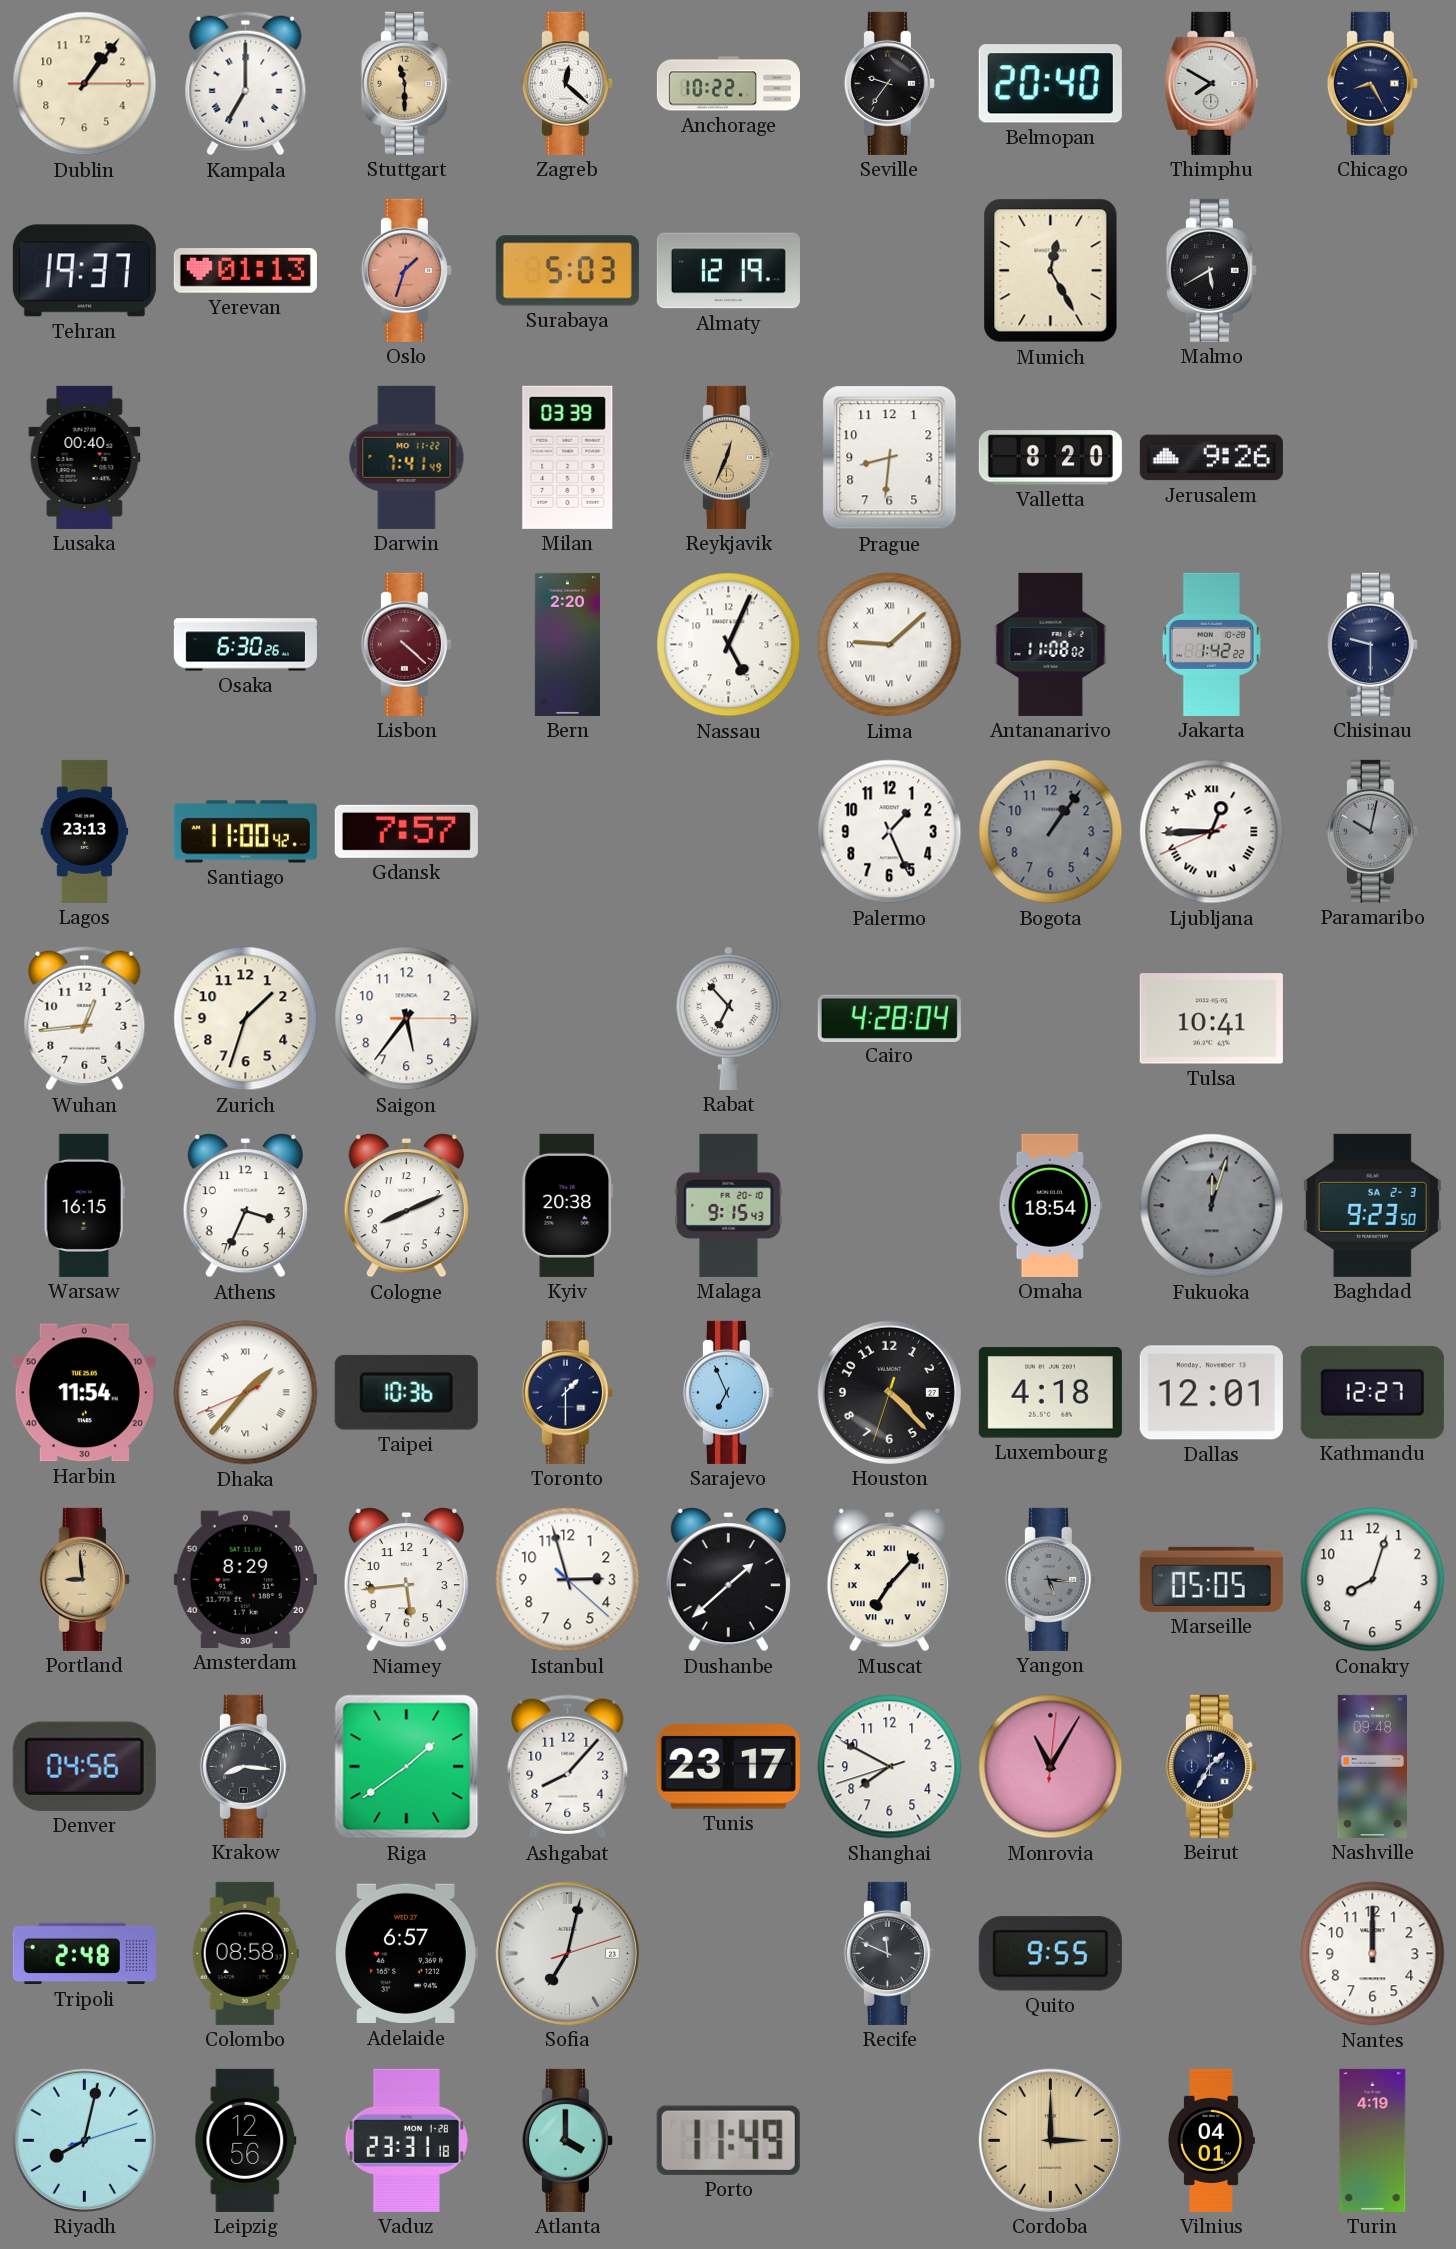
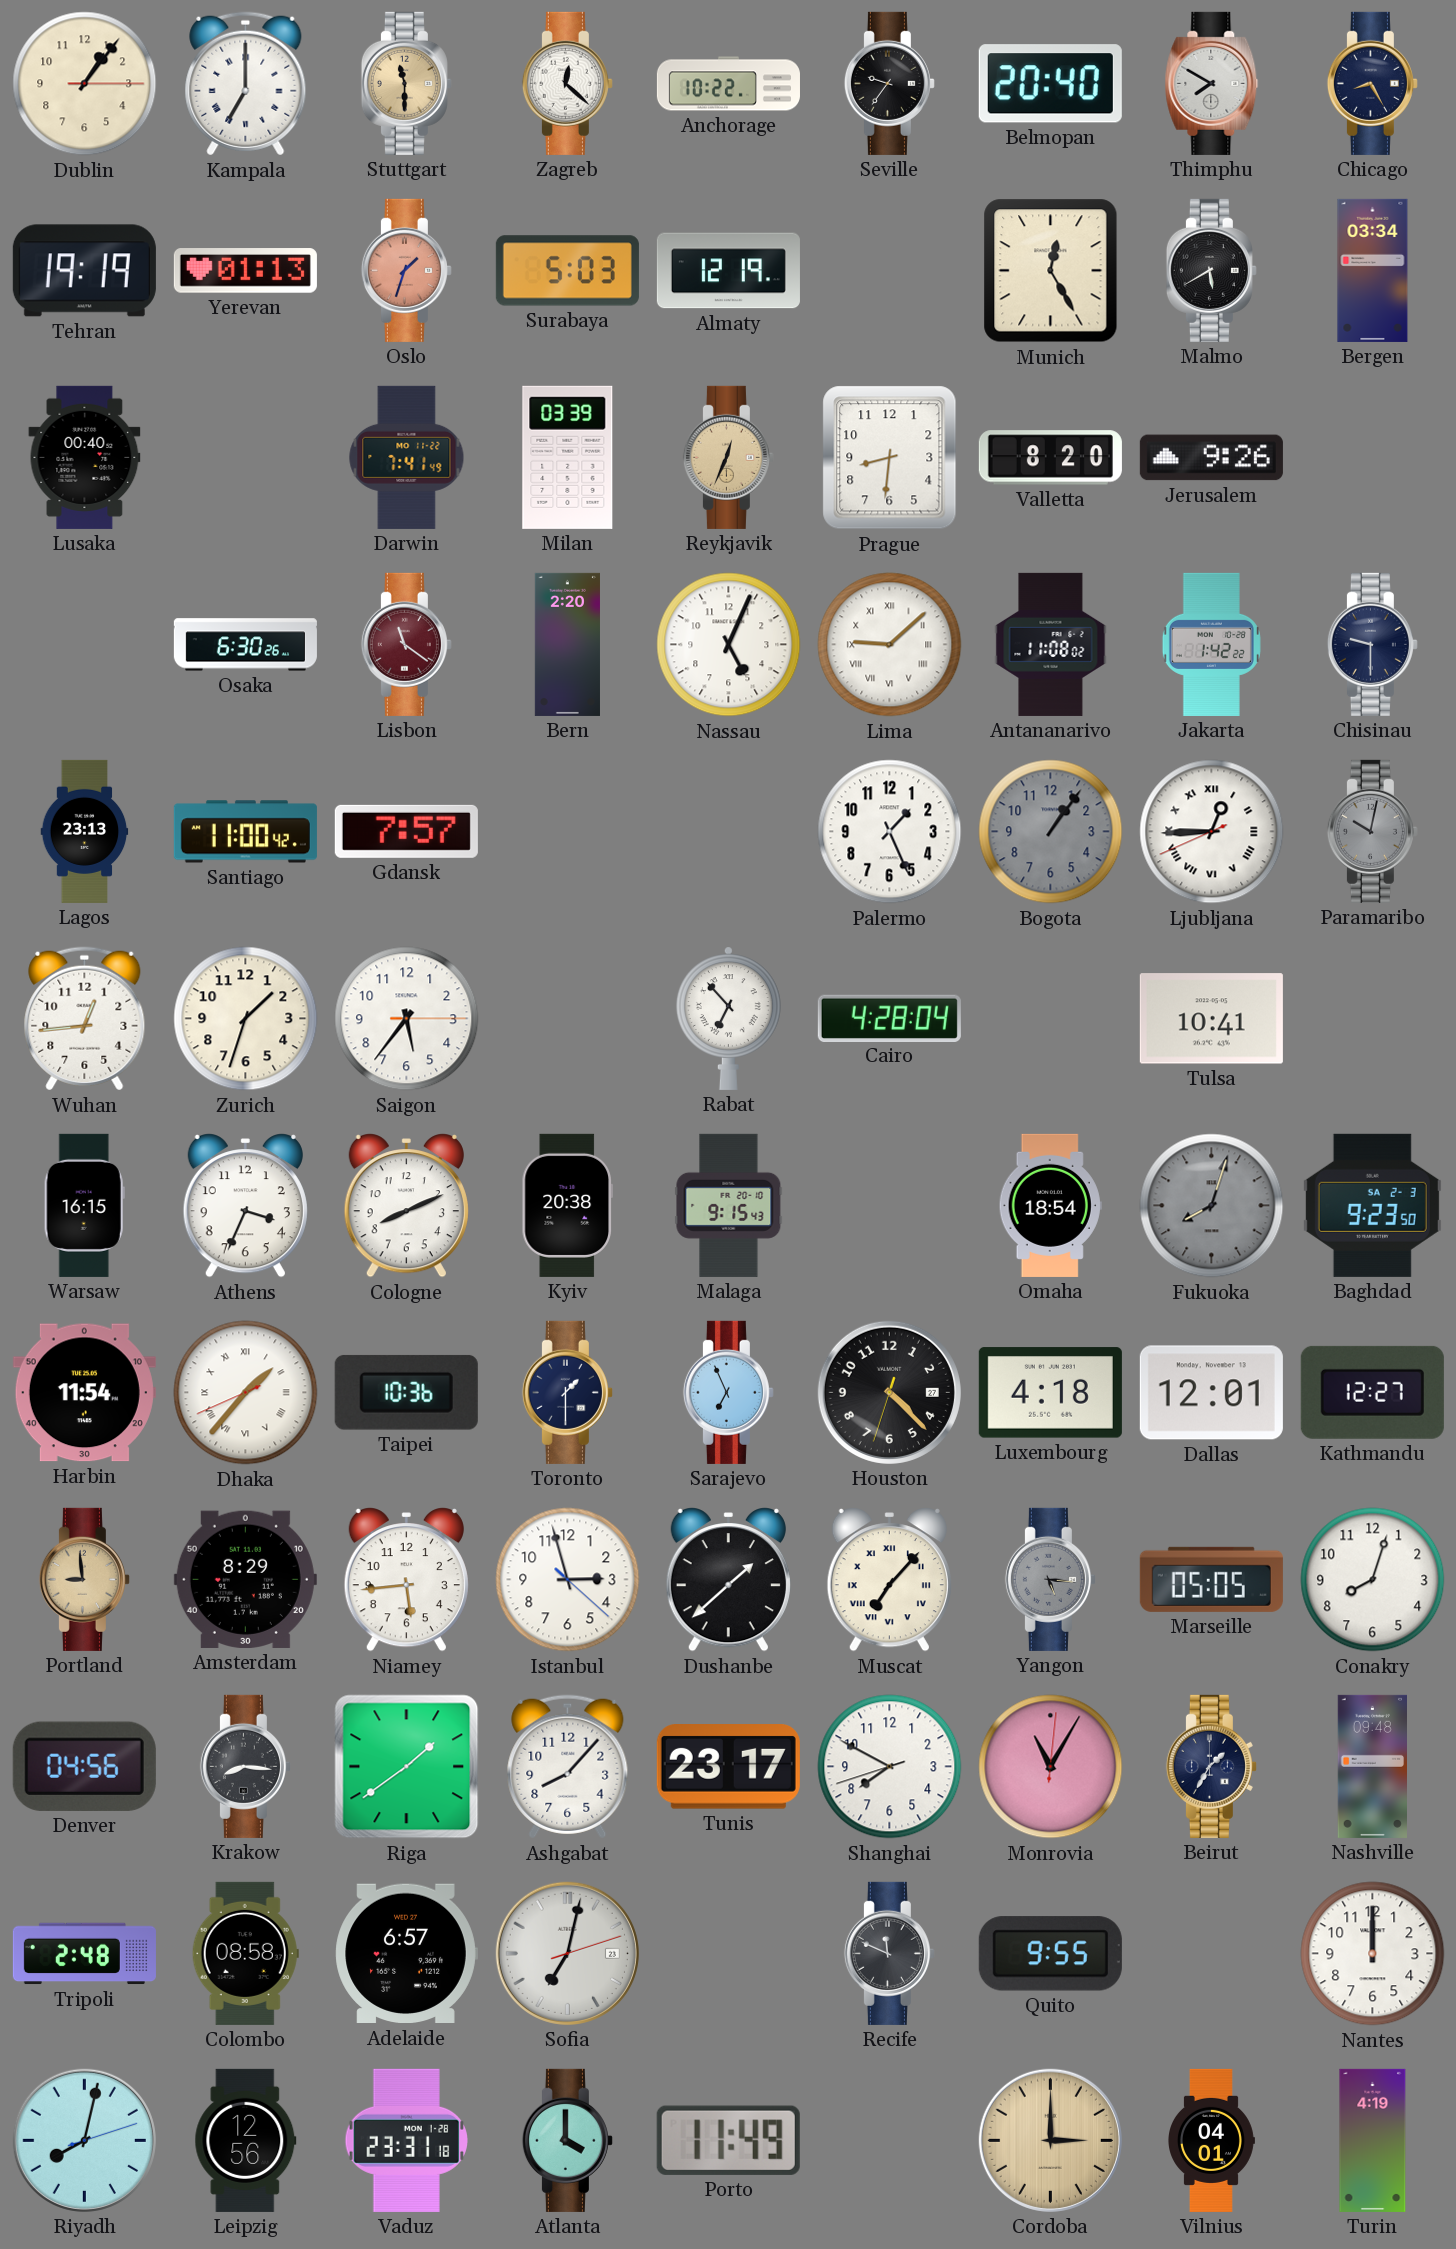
Tehran: 19:37 -> 19:19 (84, 271)
Bergen: none -> 03:34 (1373, 270)
Lisbon: 4:22 -> 11:21 (406, 644)
Fukuoka: 12:03 -> 8:03 (1212, 1206)
